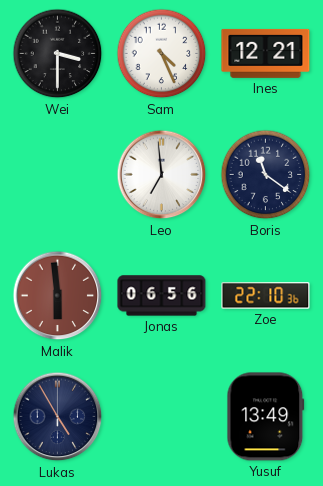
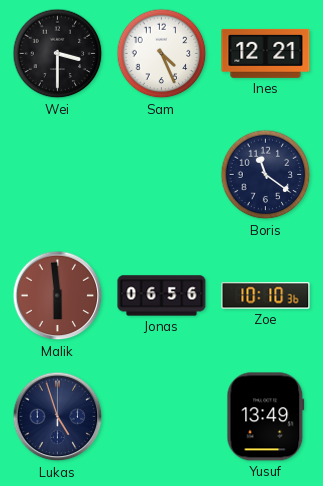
Leo: 6:59 -> none (162, 175)
Zoe: 22:10 -> 10:10 (266, 296)
Lukas: 4:55 -> 4:57 (58, 417)
